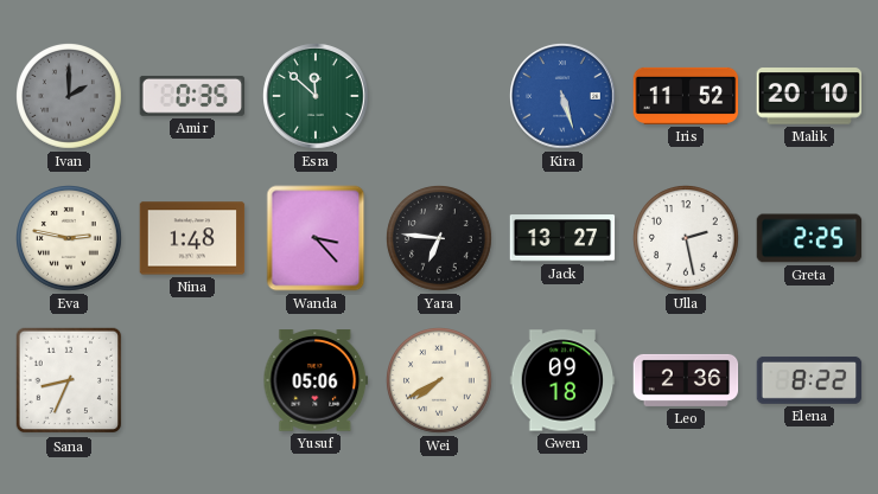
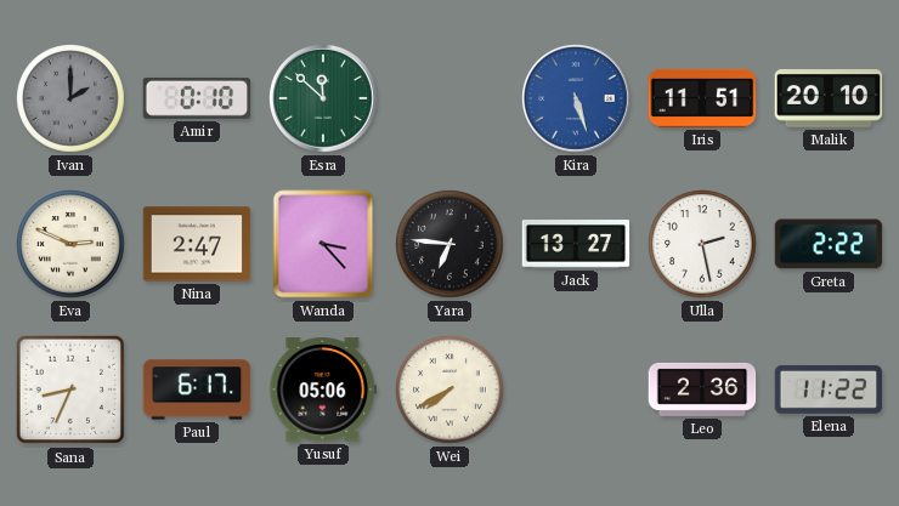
Amir: 0:35 -> 0:10 (197, 98)
Iris: 11:52 -> 11:51 (702, 98)
Eva: 2:47 -> 2:49 (72, 245)
Nina: 1:48 -> 2:47 (197, 244)
Greta: 2:25 -> 2:22 (829, 244)
Paul: none -> 6:17 (197, 390)
Gwen: 09:18 -> none (562, 380)
Elena: 8:22 -> 11:22 (829, 390)
